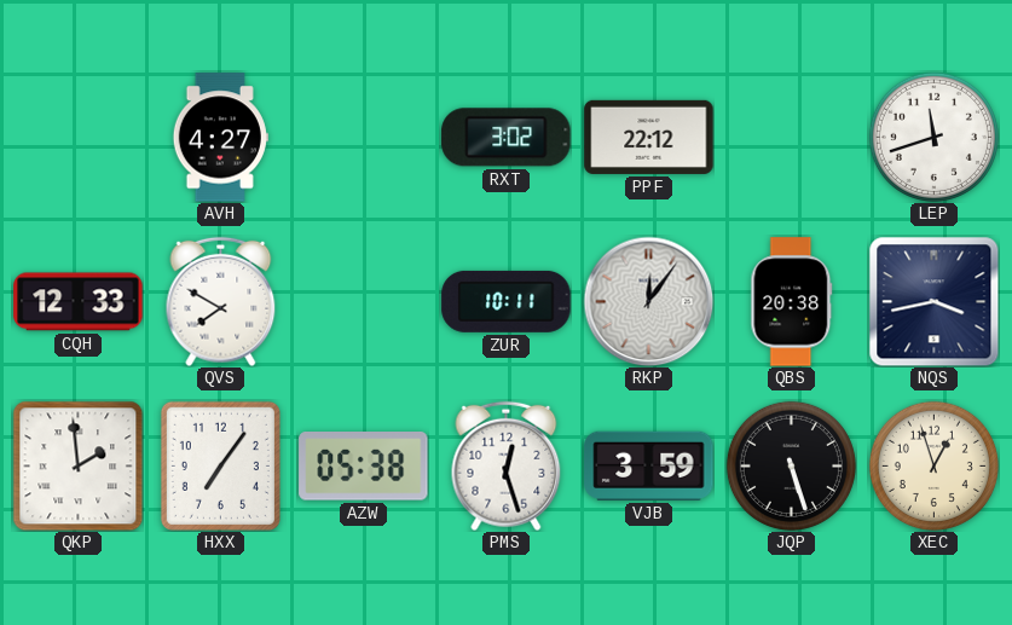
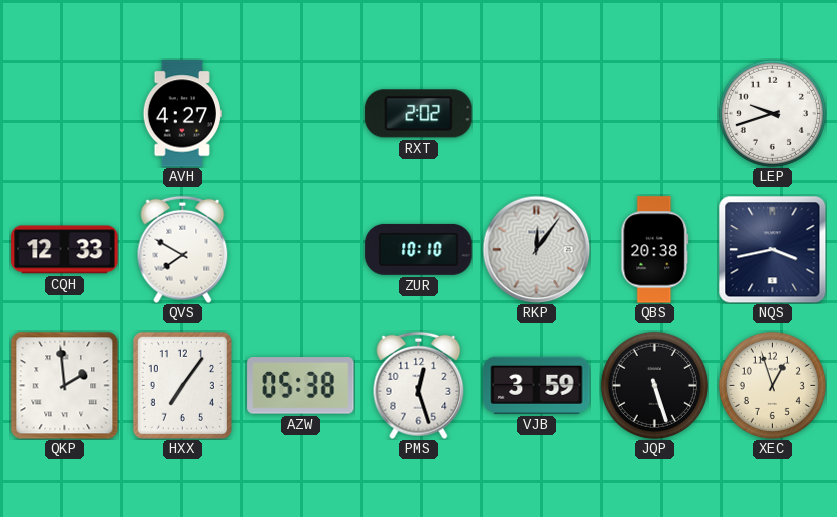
RXT: 3:02 -> 2:02 (419, 114)
PPF: 22:12 -> none (649, 137)
LEP: 11:42 -> 9:42 (772, 113)
ZUR: 10:11 -> 10:10 (419, 249)
